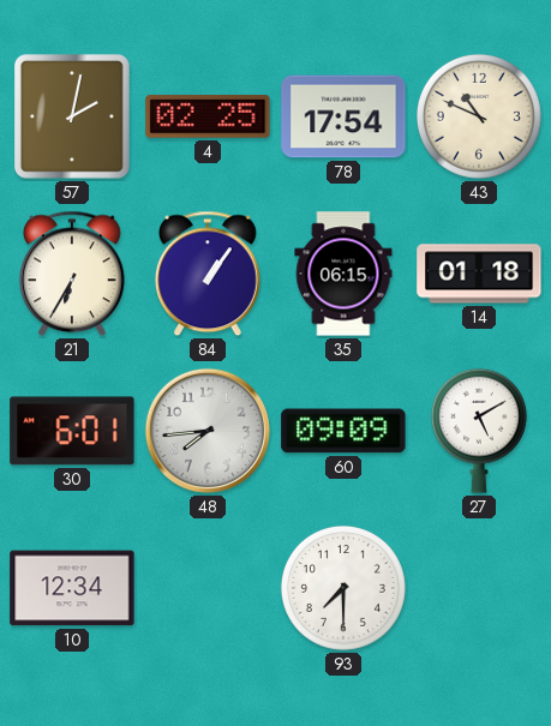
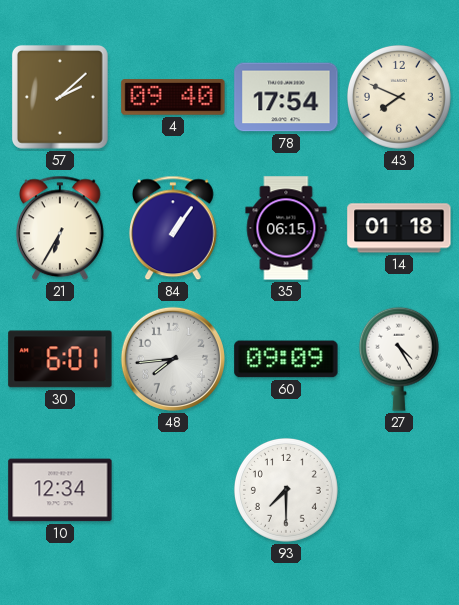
57: 2:02 -> 2:08 (60, 97)
4: 02:25 -> 09:40 (173, 97)
43: 10:49 -> 7:49 (399, 97)
27: 5:10 -> 4:25 (399, 359)
